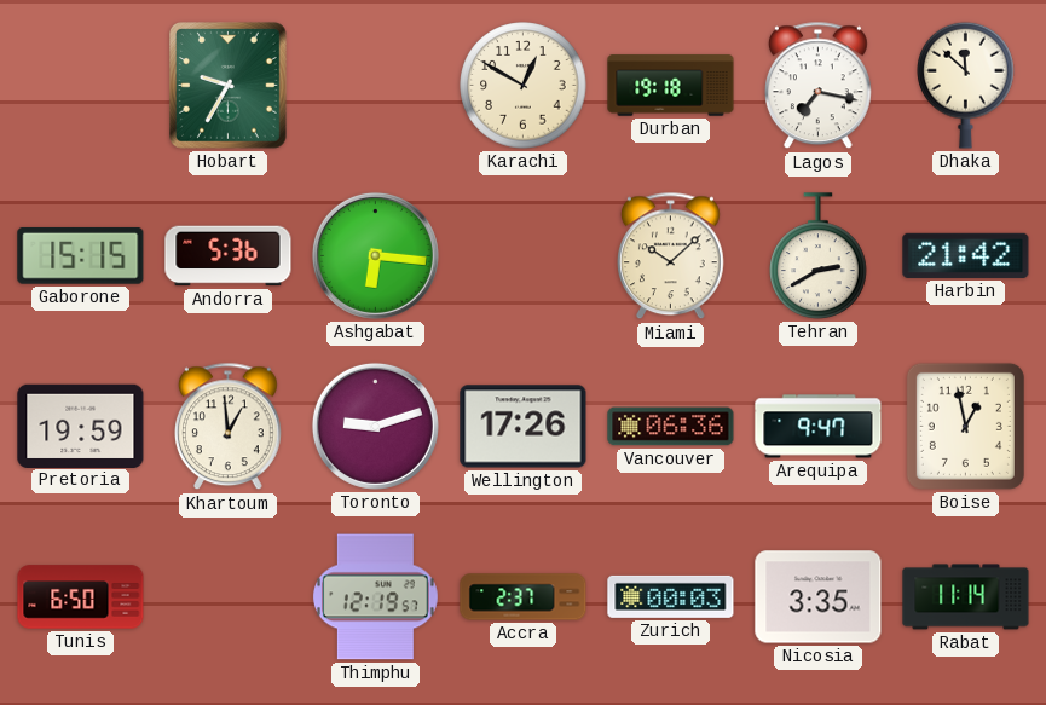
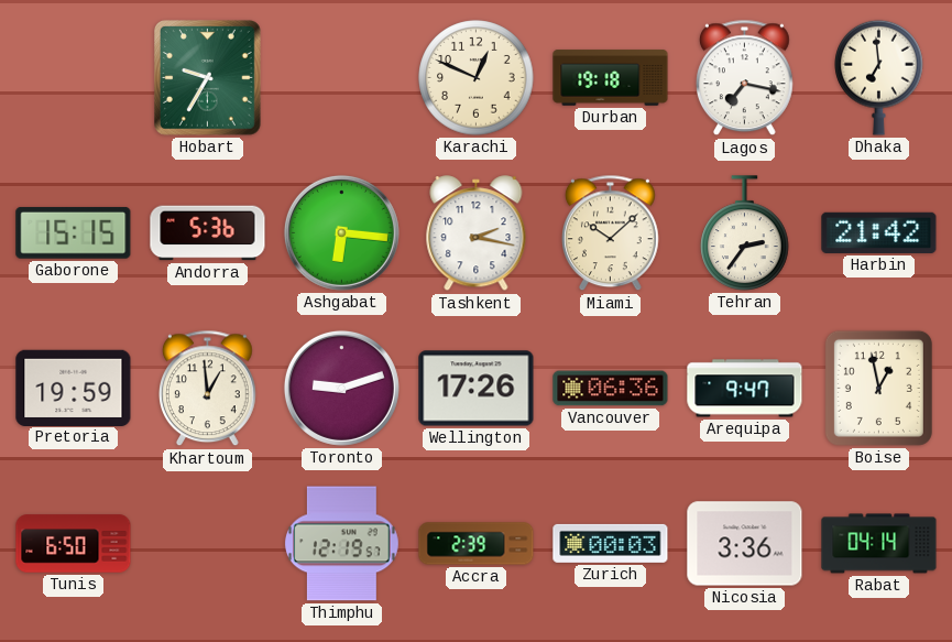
Karachi: 12:50 -> 12:49 (477, 78)
Dhaka: 11:52 -> 6:59 (879, 77)
Tashkent: none -> 2:17 (477, 233)
Tehran: 2:40 -> 2:36 (745, 233)
Accra: 2:37 -> 2:39 (477, 544)
Nicosia: 3:35 -> 3:36 (745, 544)
Rabat: 11:14 -> 04:14 (879, 544)
